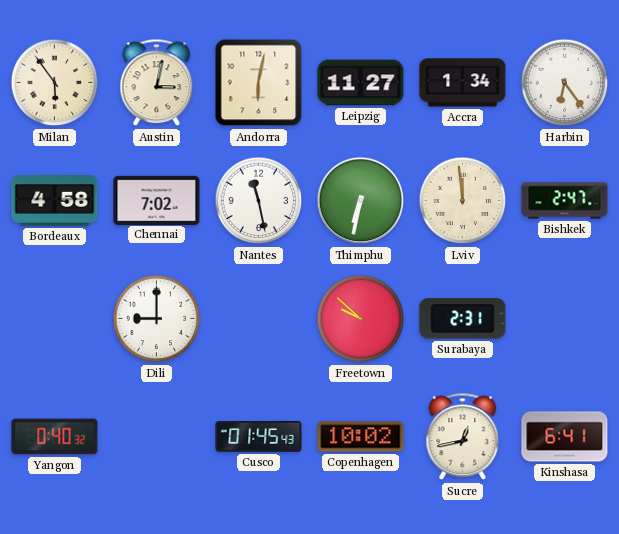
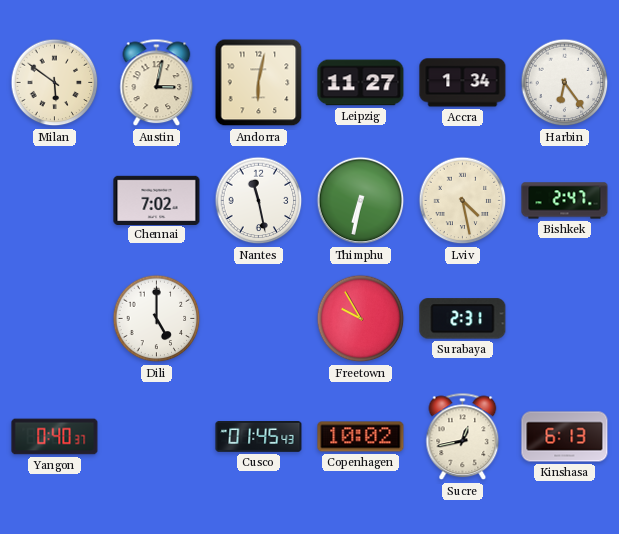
Milan: 5:54 -> 5:51 (55, 83)
Bordeaux: 4:58 -> none (55, 201)
Lviv: 11:59 -> 4:28 (463, 201)
Dili: 9:00 -> 5:00 (157, 319)
Freetown: 9:52 -> 9:55 (361, 319)
Yangon: 0:40:32 -> 0:40:37 (55, 437)
Kinshasa: 6:41 -> 6:13 (565, 437)
